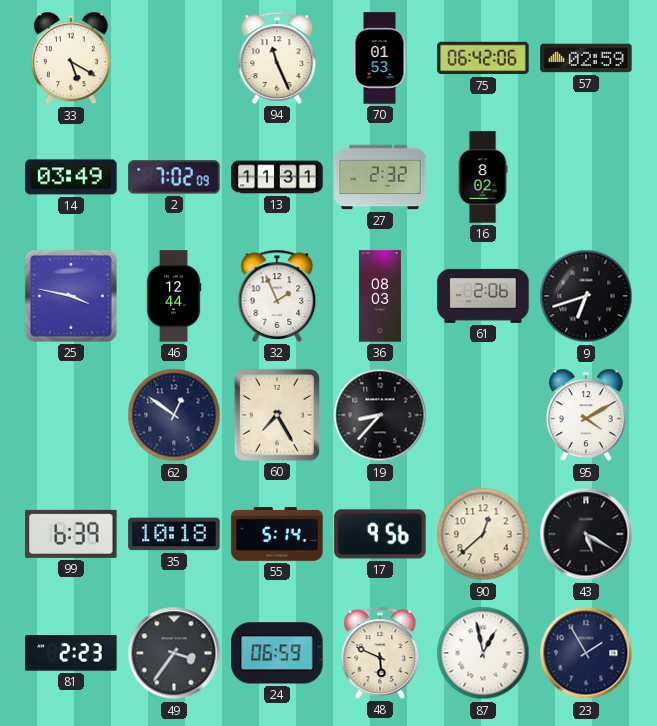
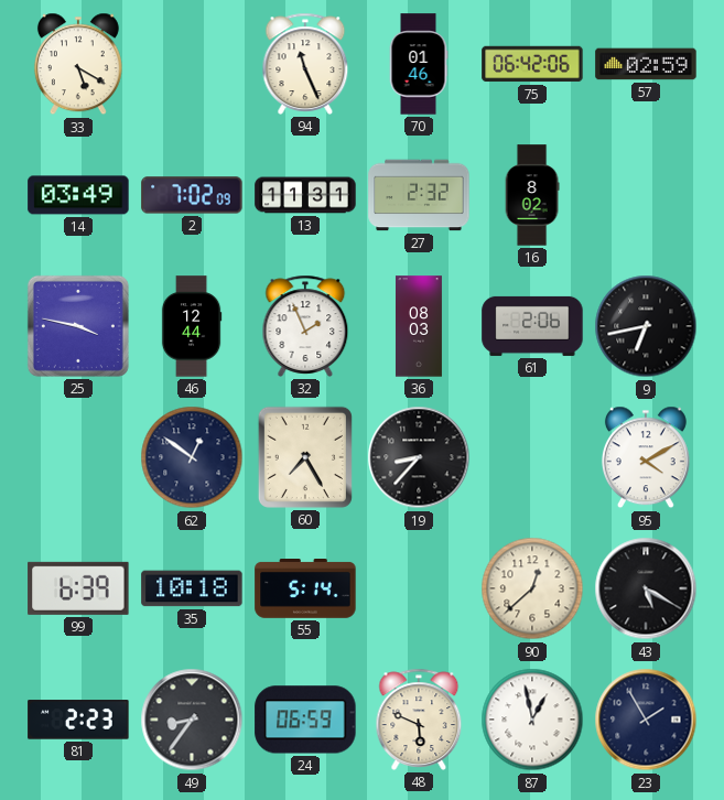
70: 01:53 -> 01:46 (419, 64)
9: 6:42 -> 6:43 (646, 326)
17: 9:56 -> none (380, 534)
49: 3:36 -> 8:36 (192, 720)
